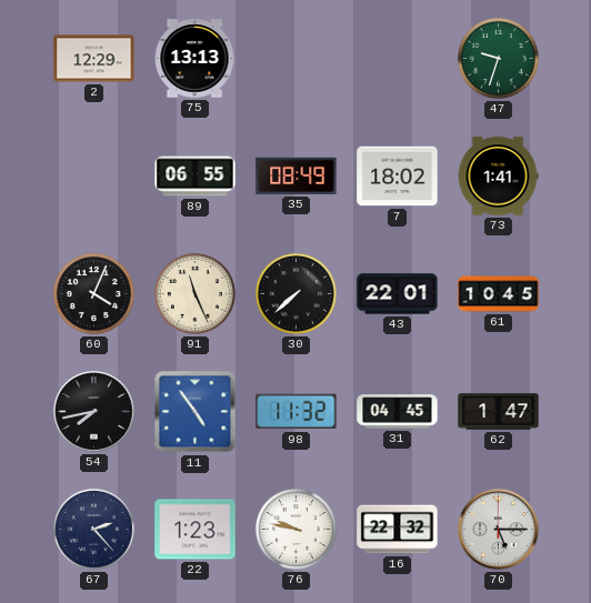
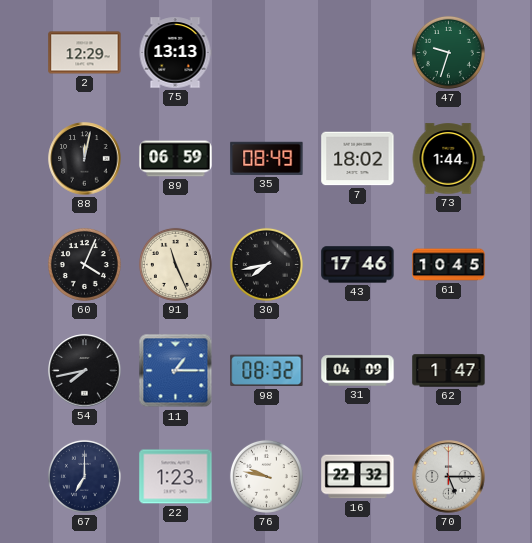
88: none -> 12:02 (85, 159)
89: 06:55 -> 06:59 (176, 159)
73: 1:41 -> 1:44 (448, 159)
30: 7:38 -> 7:43 (266, 264)
43: 22:01 -> 17:46 (358, 265)
11: 4:54 -> 1:15 (176, 371)
98: 11:32 -> 08:32 (267, 371)
31: 04:45 -> 04:09 (358, 371)
67: 2:23 -> 7:00 (84, 476)
